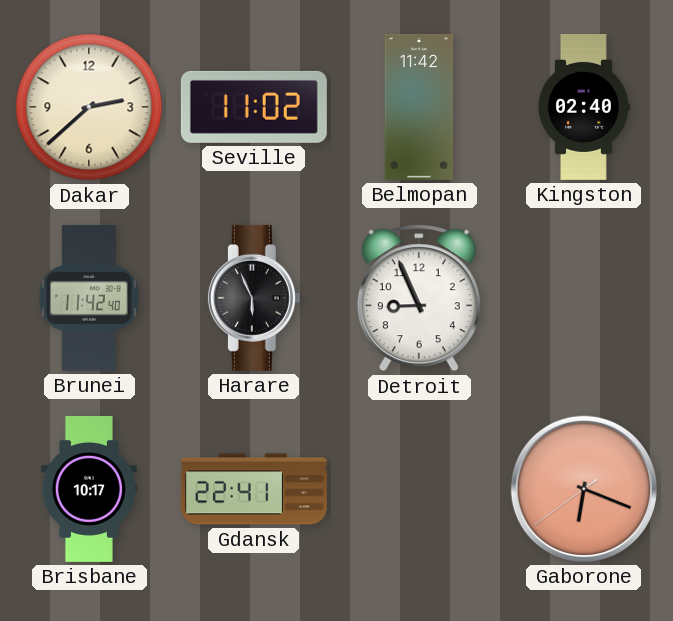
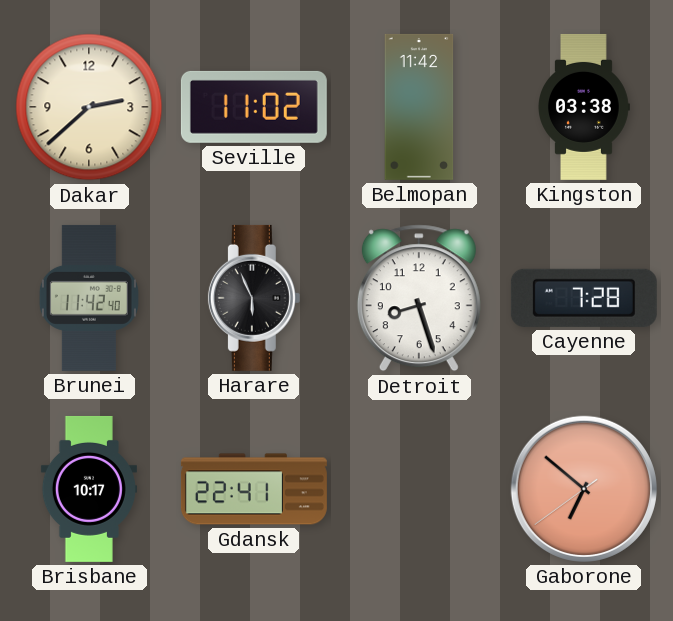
Kingston: 02:40 -> 03:38 (584, 107)
Detroit: 8:56 -> 8:27 (419, 298)
Cayenne: none -> 7:28 (584, 298)
Gaborone: 6:18 -> 6:51 (584, 489)
